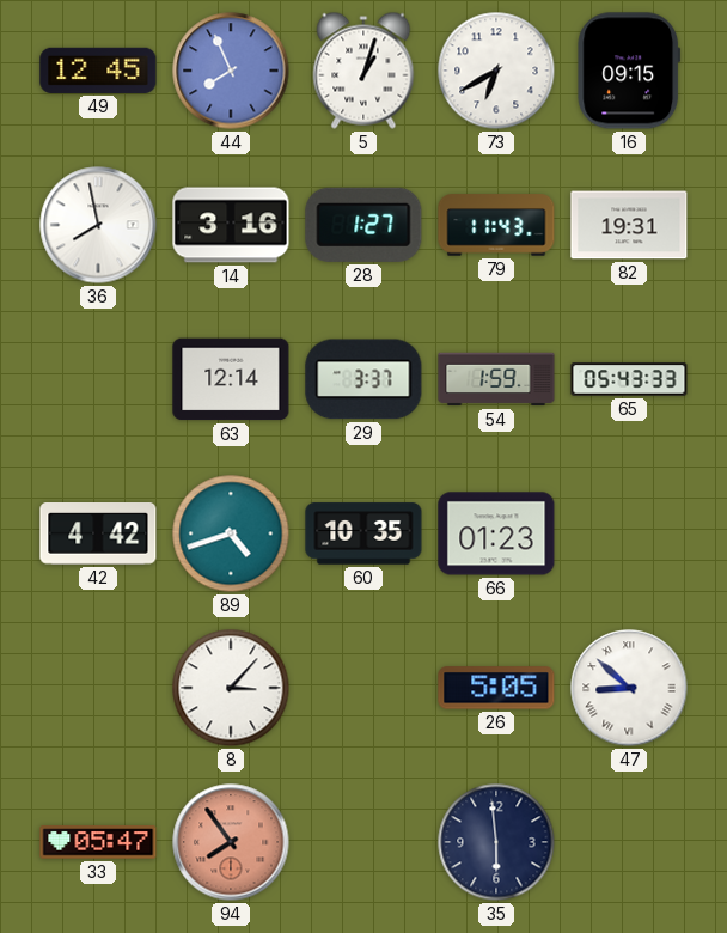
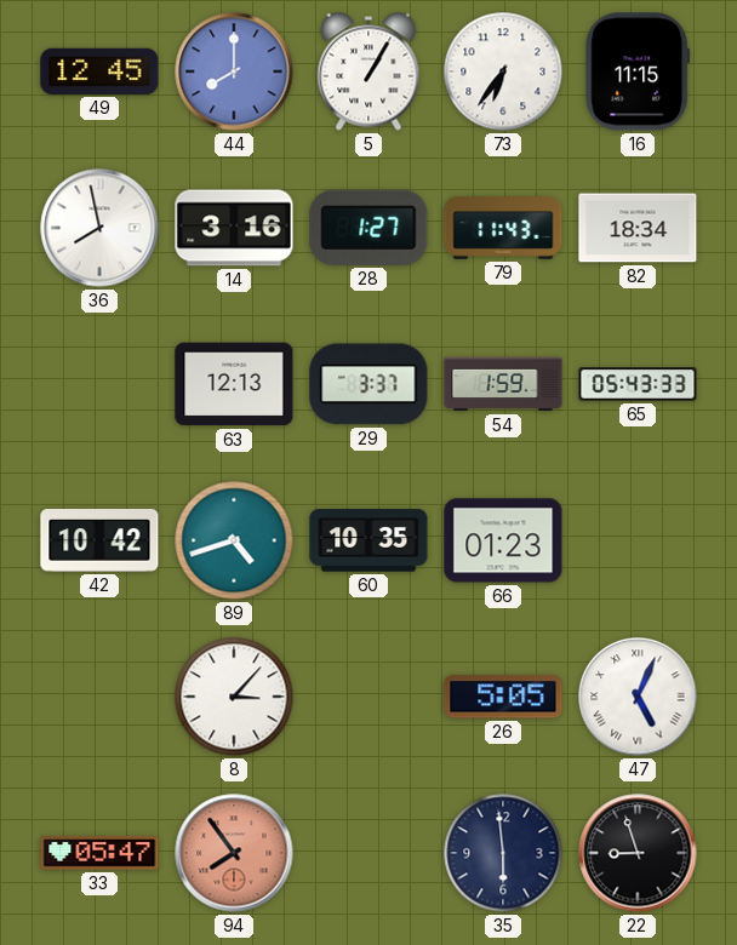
44: 7:56 -> 8:00 (234, 71)
5: 1:03 -> 1:05 (368, 71)
73: 6:40 -> 6:36 (503, 71)
16: 09:15 -> 11:15 (638, 71)
82: 19:31 -> 18:34 (638, 228)
63: 12:14 -> 12:13 (234, 384)
42: 4:42 -> 10:42 (99, 542)
47: 8:52 -> 5:04 (638, 697)
22: none -> 8:57 (638, 853)
